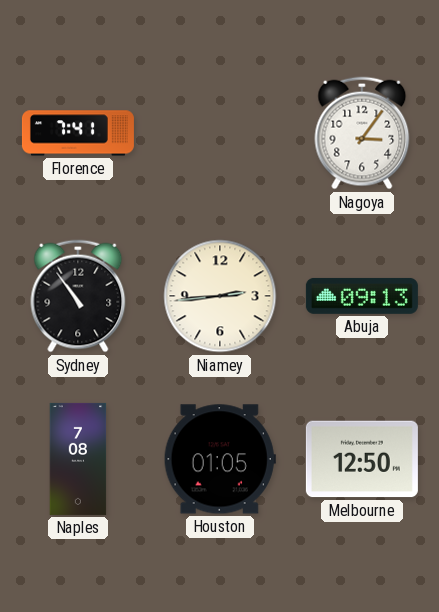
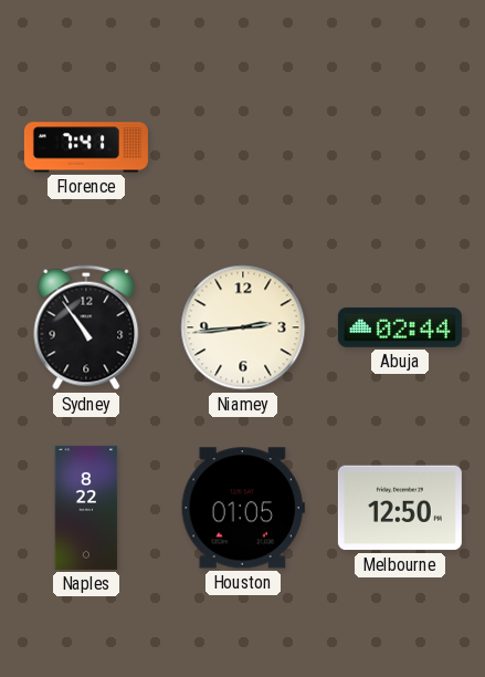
Nagoya: 3:06 -> none (362, 133)
Abuja: 09:13 -> 02:44 (400, 327)
Naples: 7:08 -> 8:22 (86, 508)
